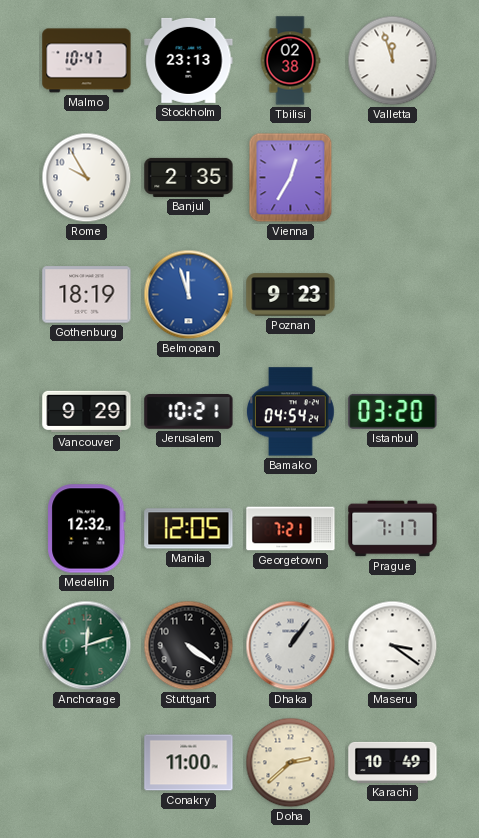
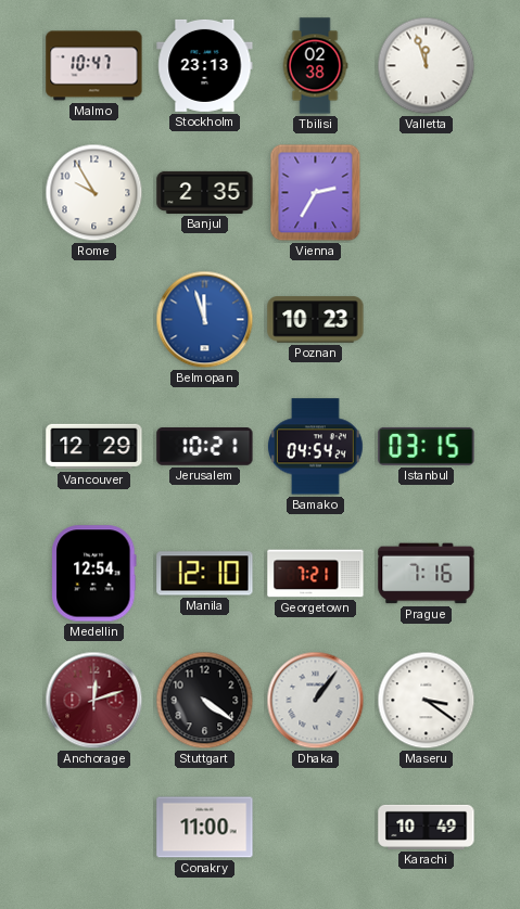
Vienna: 12:35 -> 2:35 (316, 193)
Gothenburg: 18:19 -> none (87, 295)
Poznan: 9:23 -> 10:23 (316, 320)
Vancouver: 9:29 -> 12:29 (94, 447)
Istanbul: 03:20 -> 03:15 (427, 446)
Medellin: 12:32 -> 12:54 (94, 574)
Manila: 12:05 -> 12:10 (205, 574)
Prague: 7:17 -> 7:16 (427, 574)
Anchorage dial: green -> burgundy (94, 701)
Doha: 2:38 -> none (291, 763)
